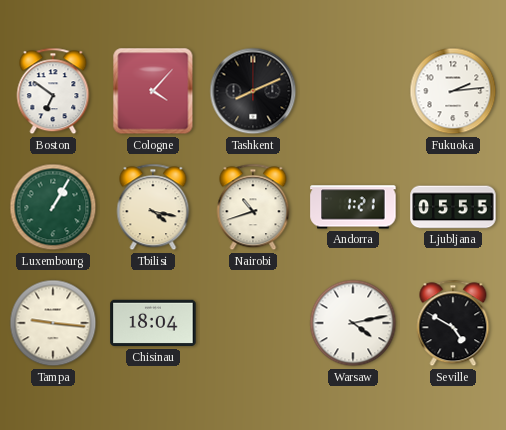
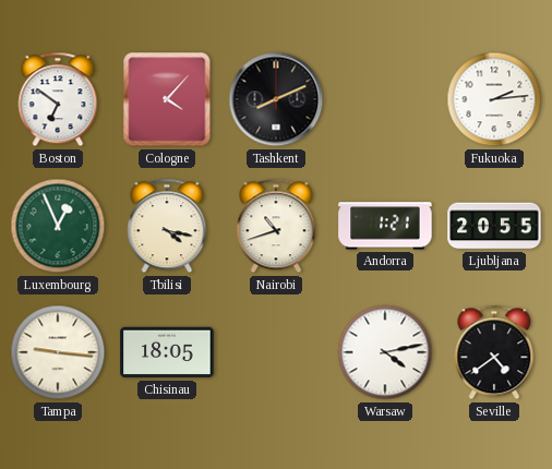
Luxembourg: 1:05 -> 12:56 (58, 226)
Ljubljana: 05:55 -> 20:55 (494, 226)
Chisinau: 18:04 -> 18:05 (167, 352)
Seville: 4:50 -> 4:39 (494, 352)
